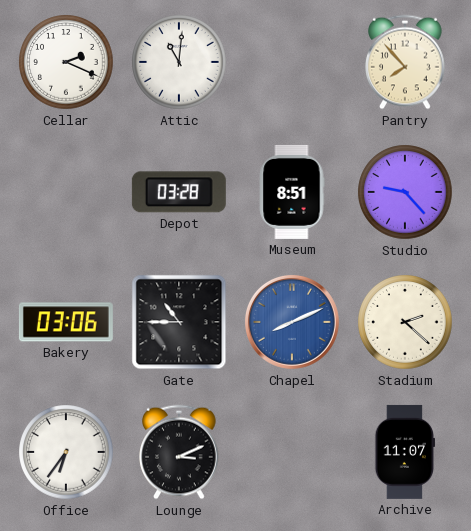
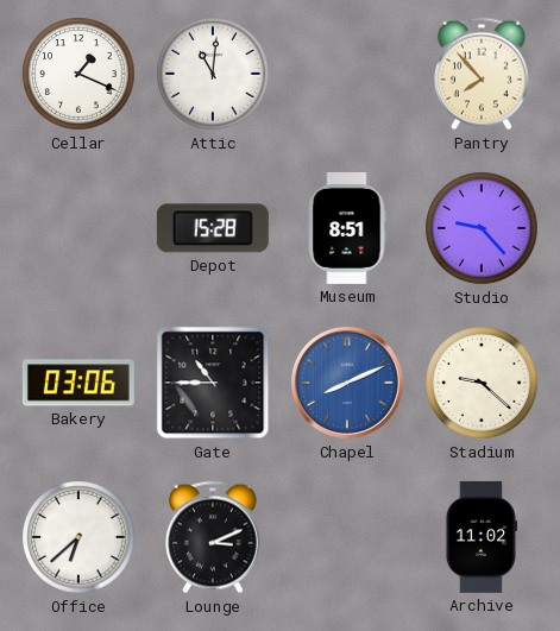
Cellar: 2:19 -> 1:19 (78, 74)
Depot: 03:28 -> 15:28 (213, 228)
Stadium: 2:22 -> 9:22 (482, 383)
Office: 6:36 -> 6:38 (78, 537)
Archive: 11:07 -> 11:02 (482, 537)
